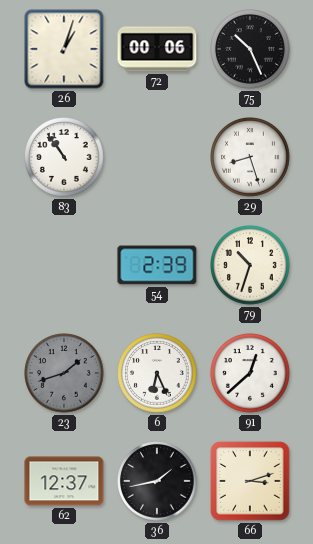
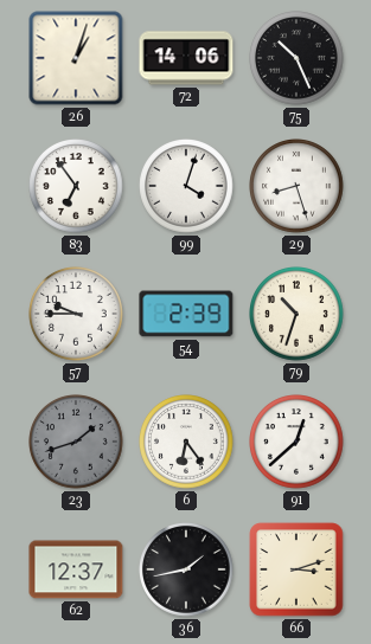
72: 00:06 -> 14:06 (186, 58)
83: 10:54 -> 6:54 (77, 187)
99: none -> 4:03 (187, 187)
57: none -> 9:45 (77, 315)
6: 6:26 -> 6:24 (187, 443)
